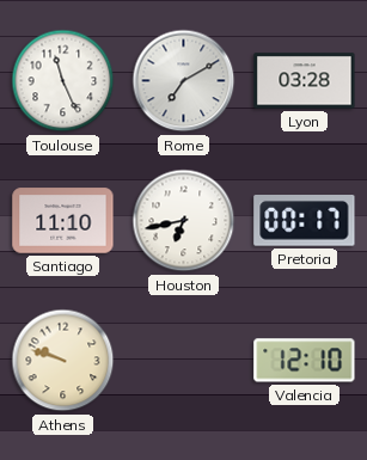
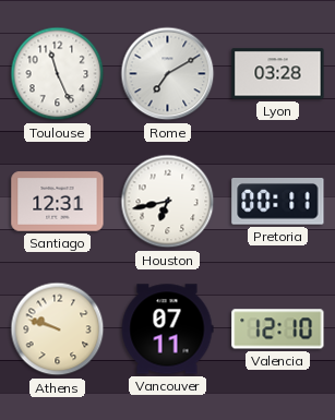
Santiago: 11:10 -> 12:31 (58, 202)
Pretoria: 00:17 -> 00:11 (278, 202)
Vancouver: none -> 07:11 (167, 329)
